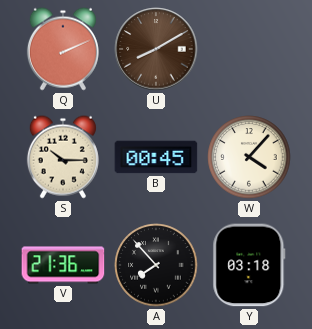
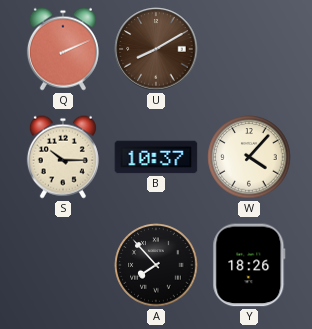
B: 00:45 -> 10:37 (156, 157)
V: 21:36 -> none (63, 265)
Y: 03:18 -> 18:26 (249, 265)
